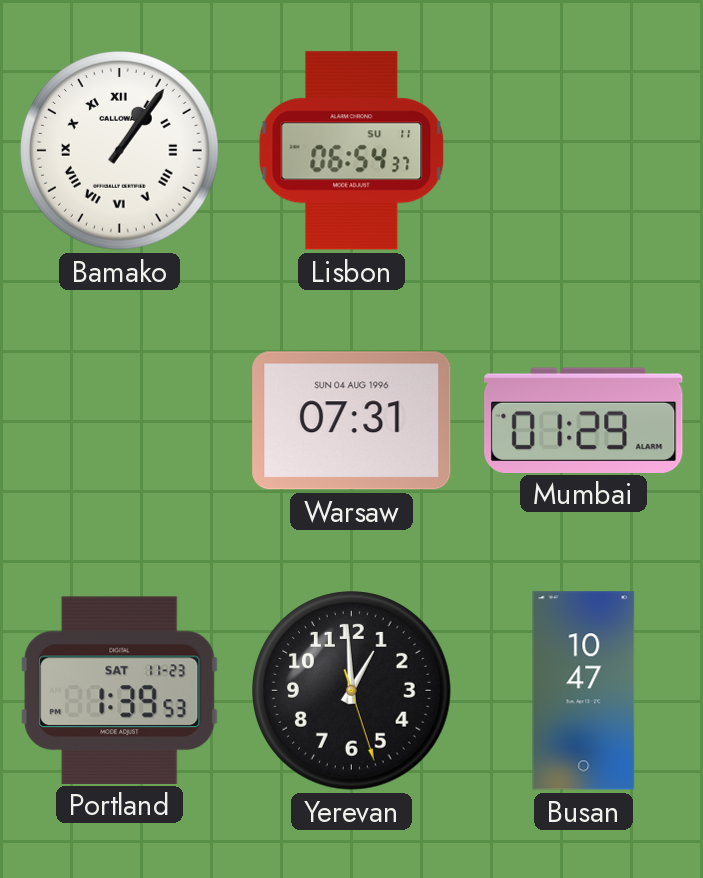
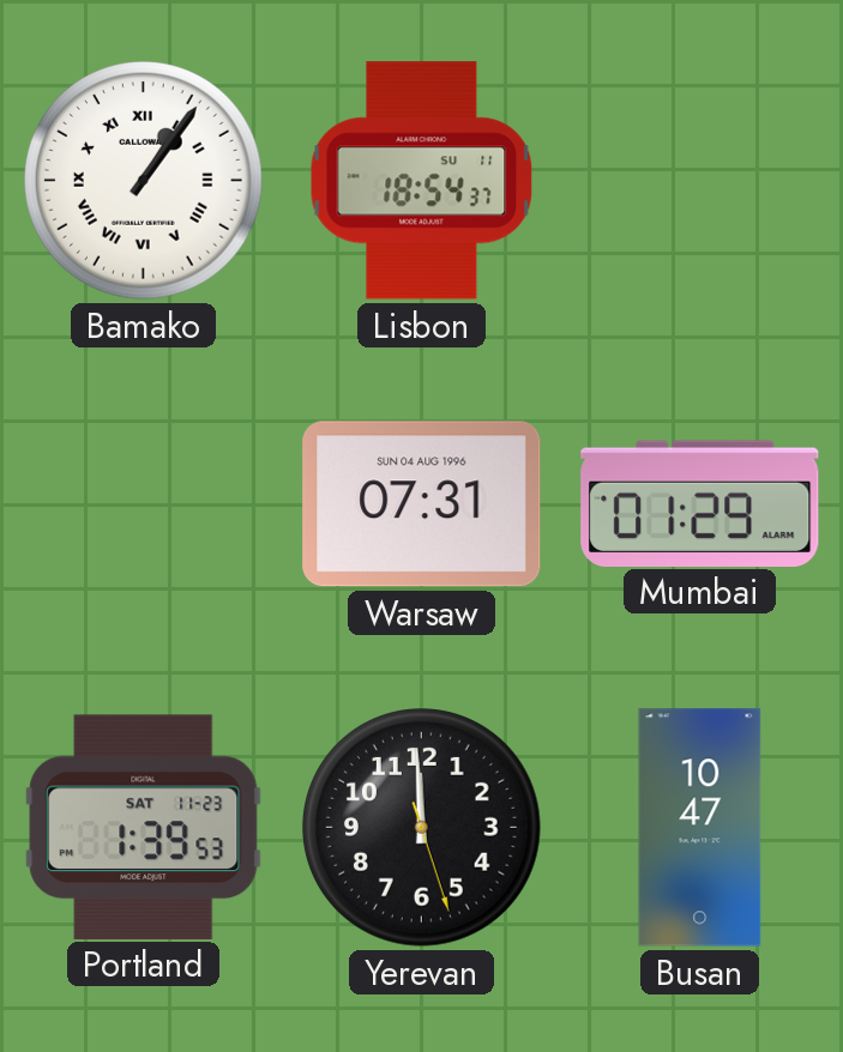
Lisbon: 06:54 -> 18:54 (422, 181)
Yerevan: 12:59 -> 11:59 (422, 828)
